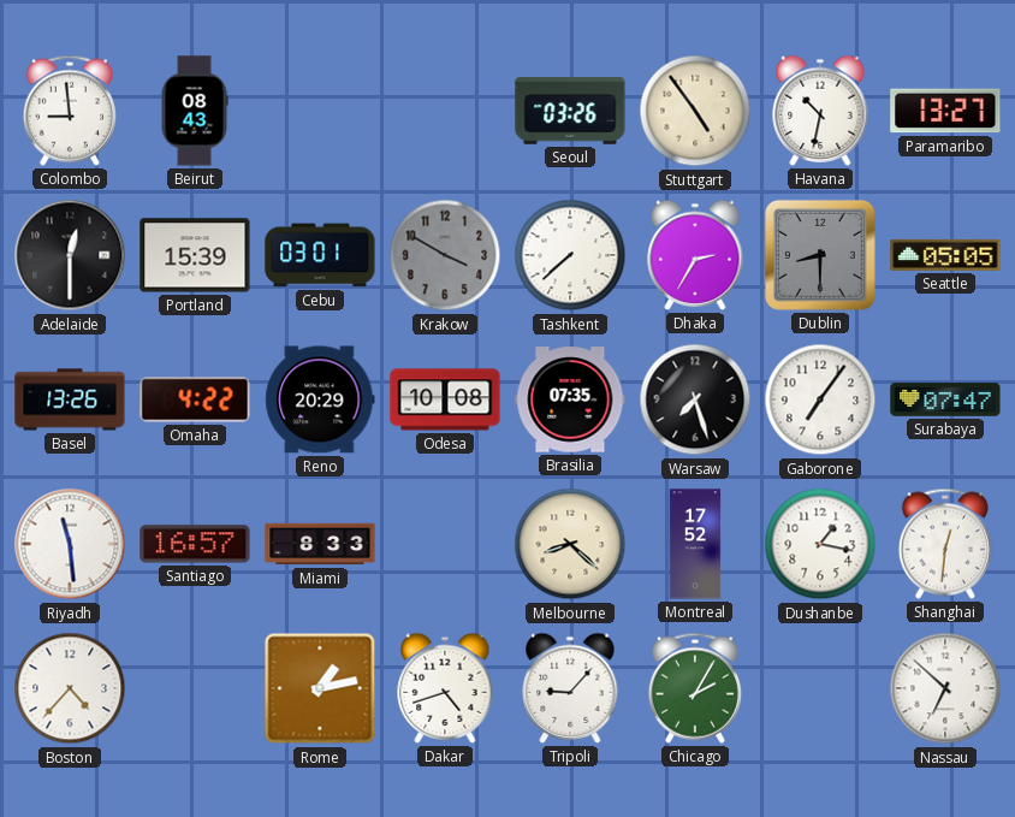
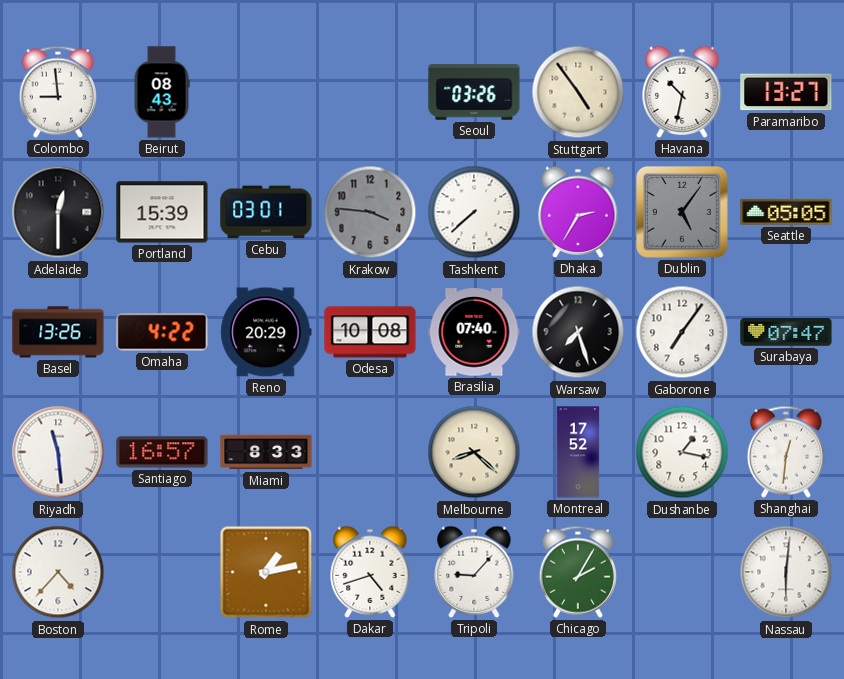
Krakow: 3:50 -> 3:46 (370, 212)
Dublin: 8:30 -> 5:06 (682, 212)
Brasilia: 07:35 -> 07:40 (474, 332)
Nassau: 6:52 -> 6:01 (786, 572)
